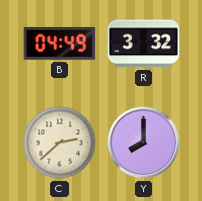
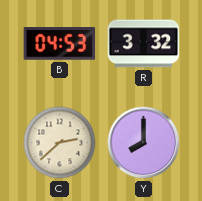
B: 04:49 -> 04:53 (60, 44)
